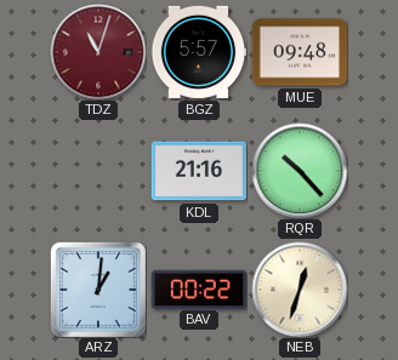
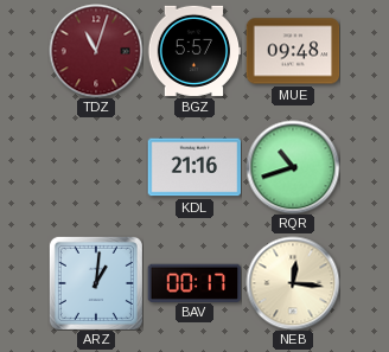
RQR: 10:23 -> 10:42 (293, 167)
BAV: 00:22 -> 00:17 (193, 282)
NEB: 12:33 -> 12:16 (293, 283)
